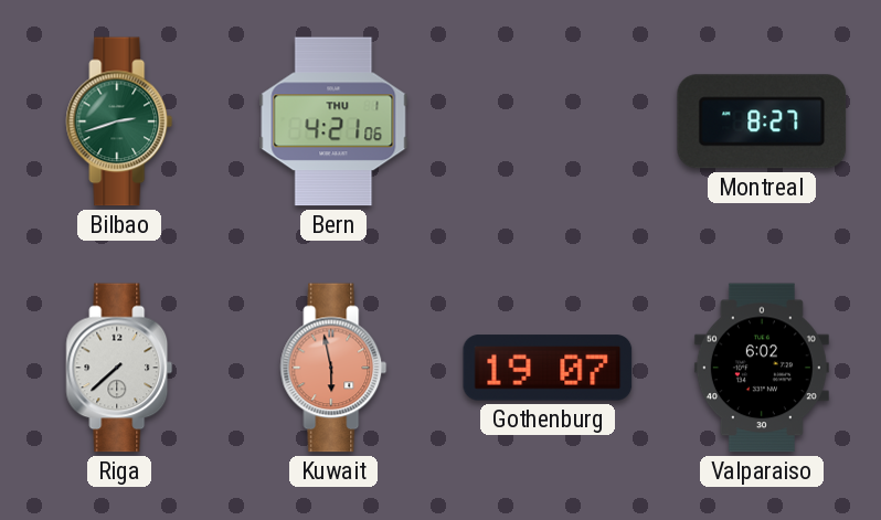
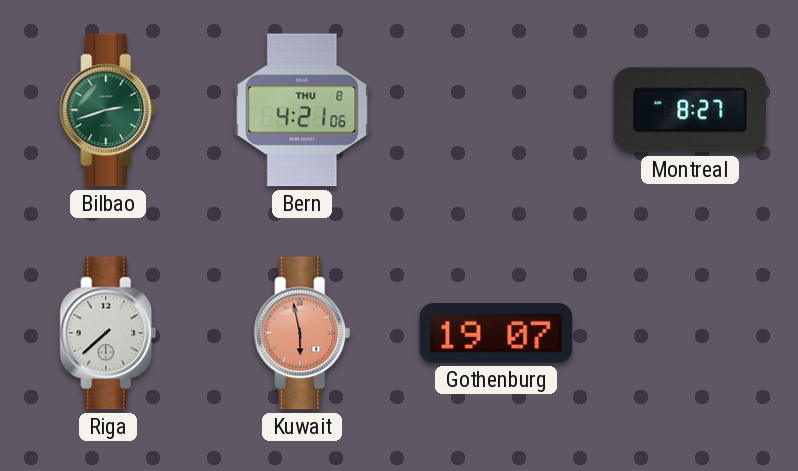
Bern date: THU 1 -> THU 8 (302, 110)
Valparaiso: 6:02 -> none (762, 368)
